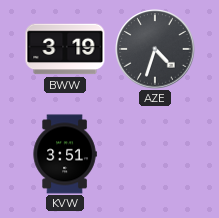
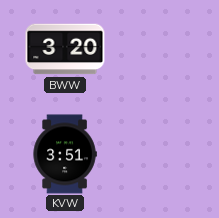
BWW: 3:19 -> 3:20 (65, 49)
AZE: 4:33 -> none (155, 49)
